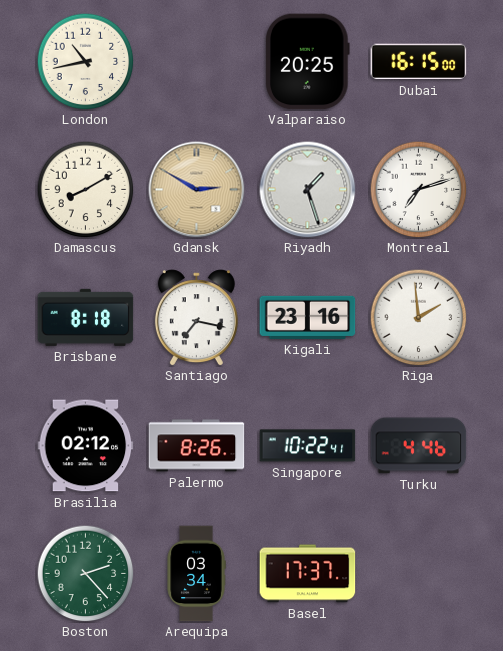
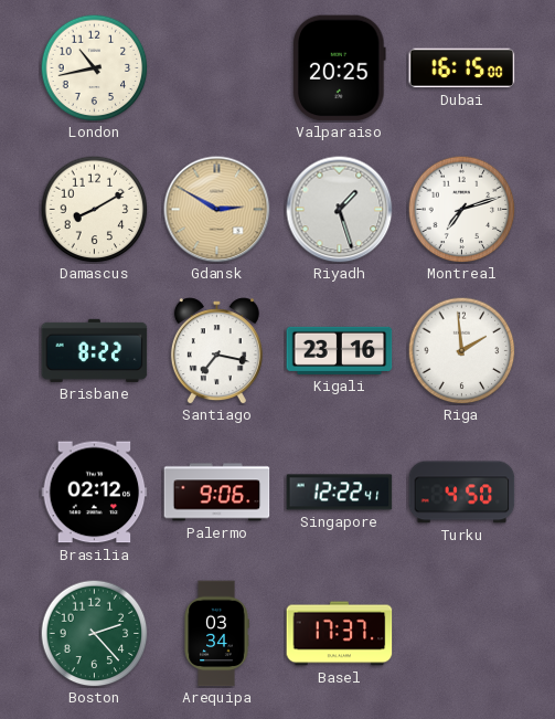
Brisbane: 8:18 -> 8:22 (95, 350)
Palermo: 8:26 -> 9:06 (217, 493)
Singapore: 10:22 -> 12:22 (340, 493)
Turku: 4:46 -> 4:50 (462, 493)
